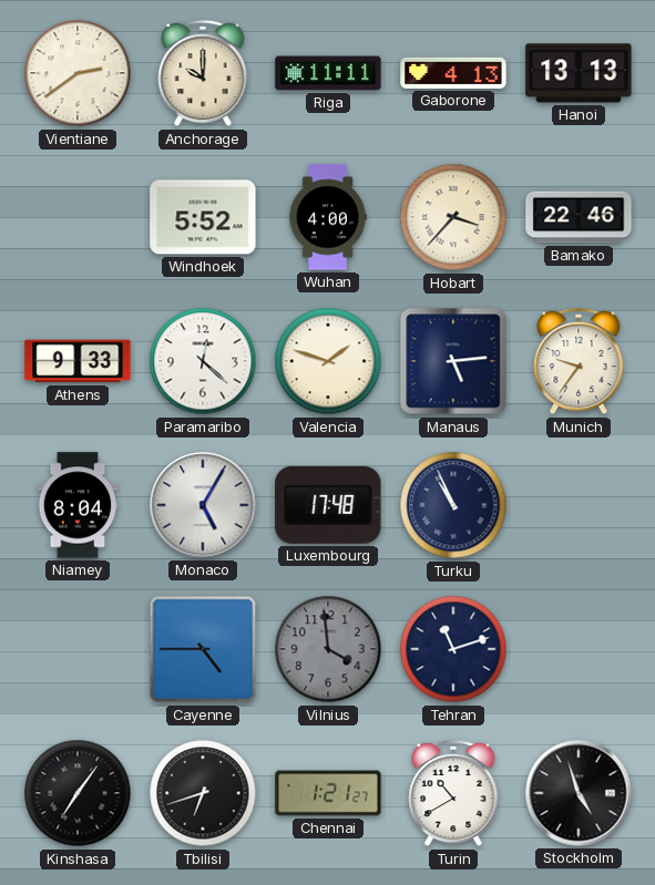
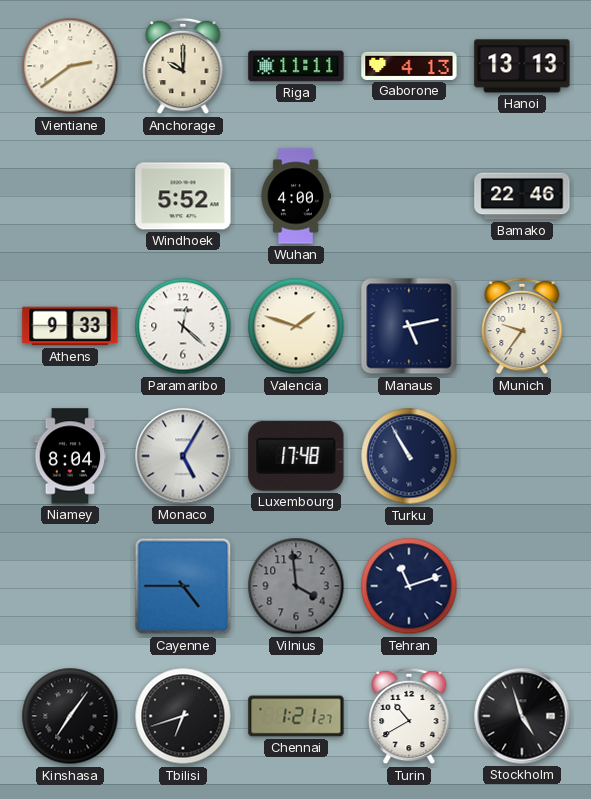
Hobart: 3:37 -> none (453, 217)
Manaus: 5:14 -> 5:13 (409, 326)
Turku: 10:56 -> 10:55 (409, 456)
